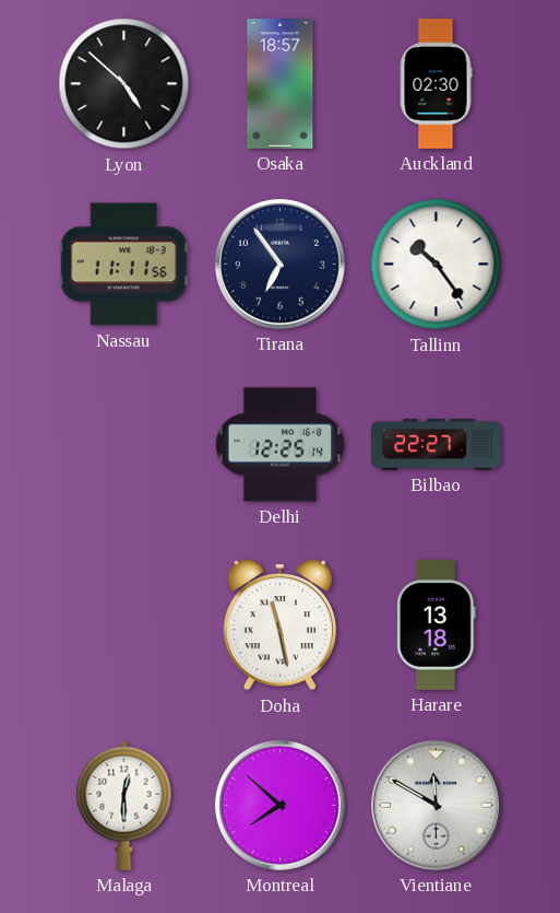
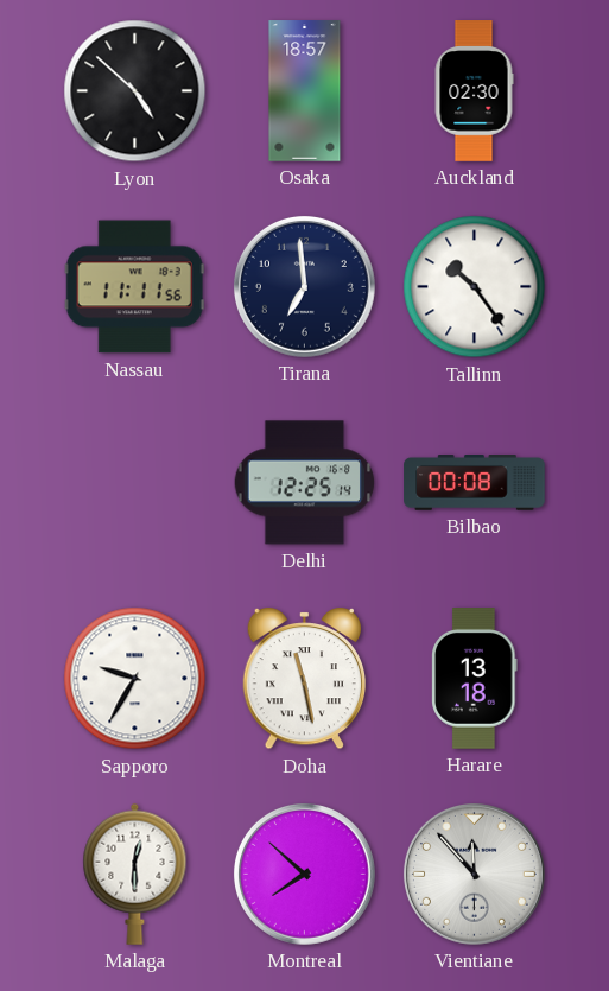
Tirana: 6:54 -> 6:59 (304, 286)
Bilbao: 22:27 -> 00:08 (475, 483)
Sapporo: none -> 9:35 (135, 679)
Vientiane: 11:50 -> 11:53 (474, 874)
